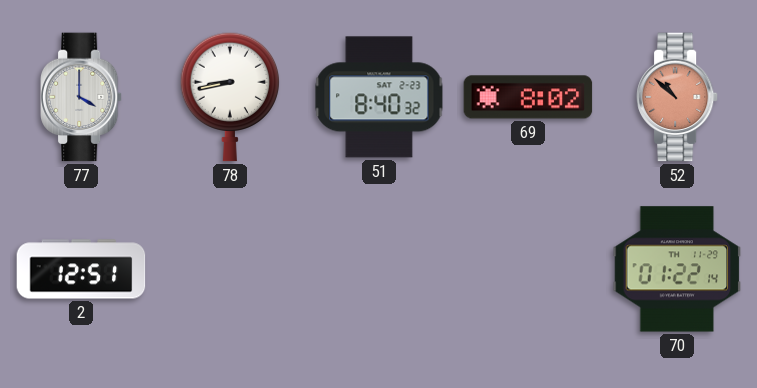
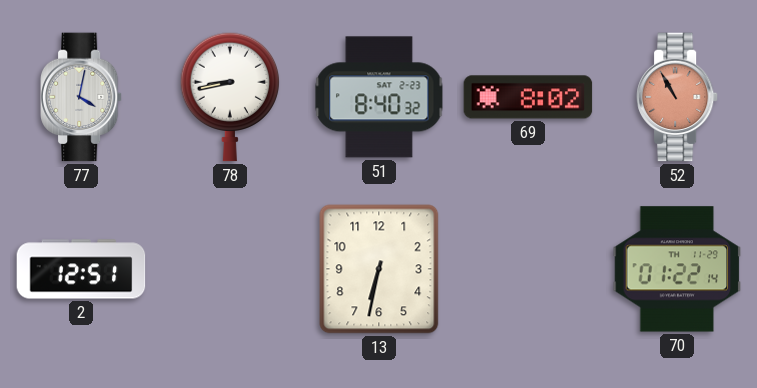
77: 4:00 -> 4:02 (81, 97)
52: 10:52 -> 10:55 (677, 97)
13: none -> 6:32 (379, 269)
